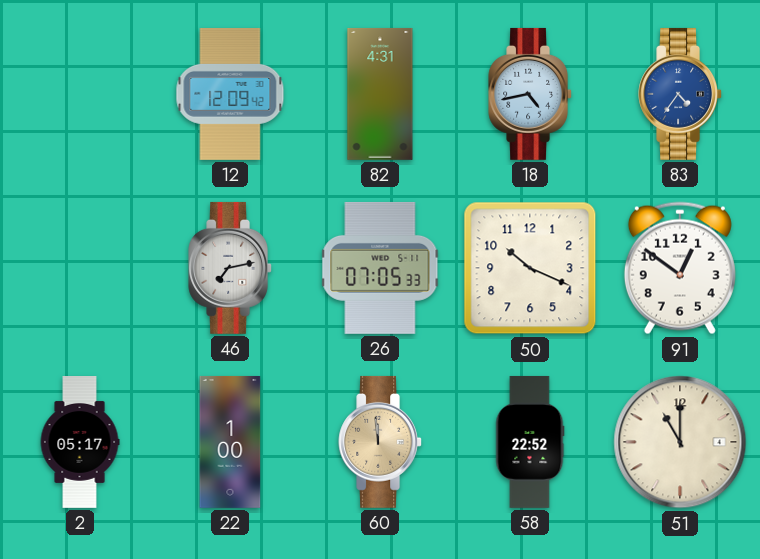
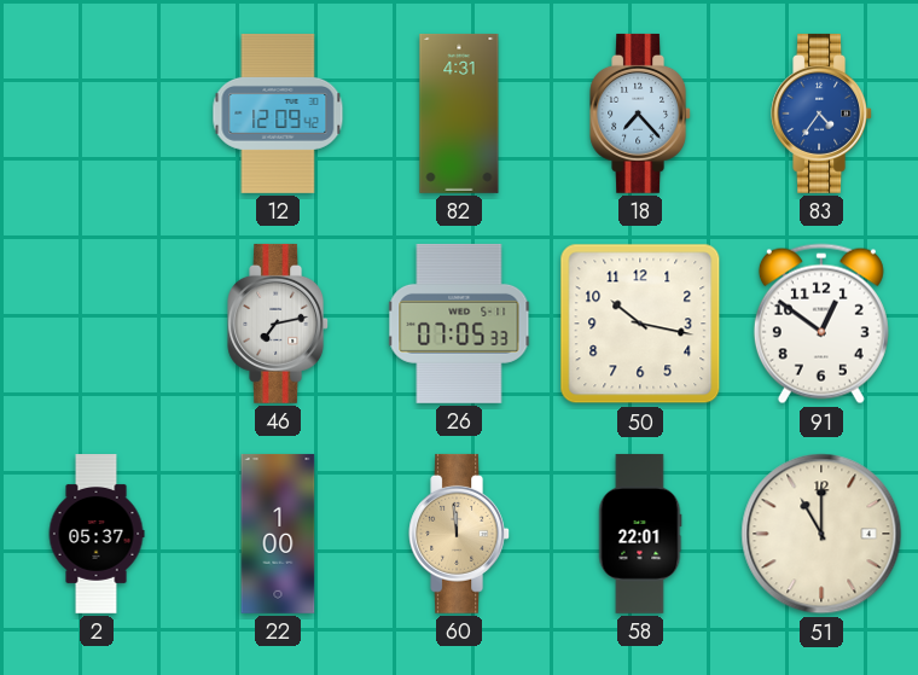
18: 4:43 -> 7:23 (640, 114)
50: 10:19 -> 10:17 (640, 324)
2: 05:17 -> 05:37 (97, 535)
58: 22:52 -> 22:01 (640, 534)
